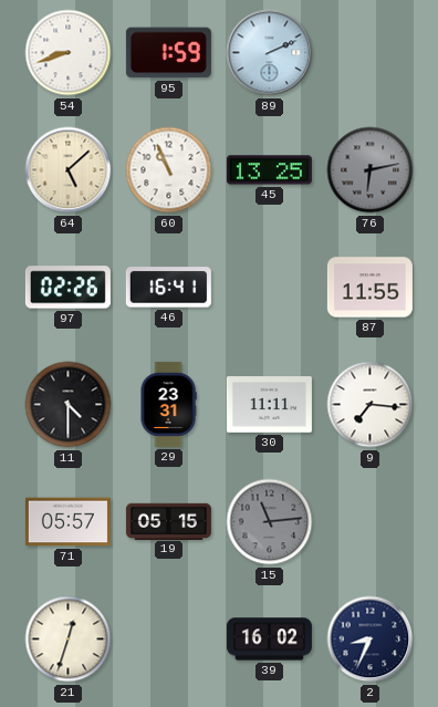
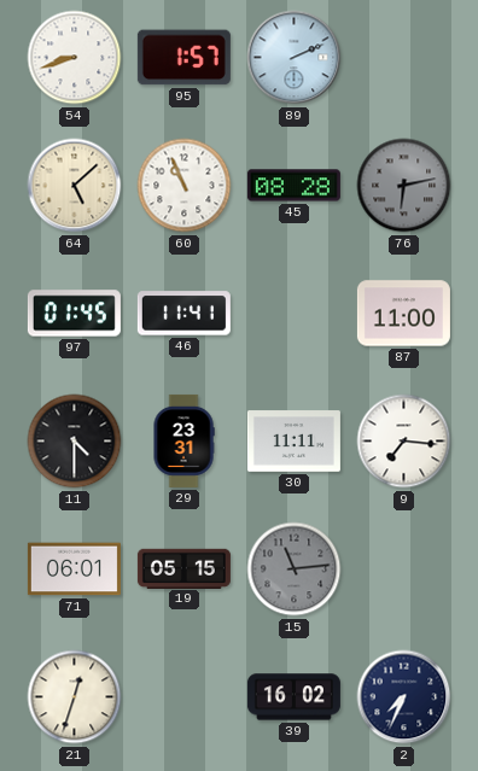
95: 1:59 -> 1:57 (183, 58)
45: 13:25 -> 08:28 (293, 186)
97: 02:26 -> 01:45 (74, 314)
46: 16:41 -> 11:41 (183, 314)
87: 11:55 -> 11:00 (403, 314)
71: 05:57 -> 06:01 (74, 570)
2: 8:34 -> 7:34 (404, 697)
